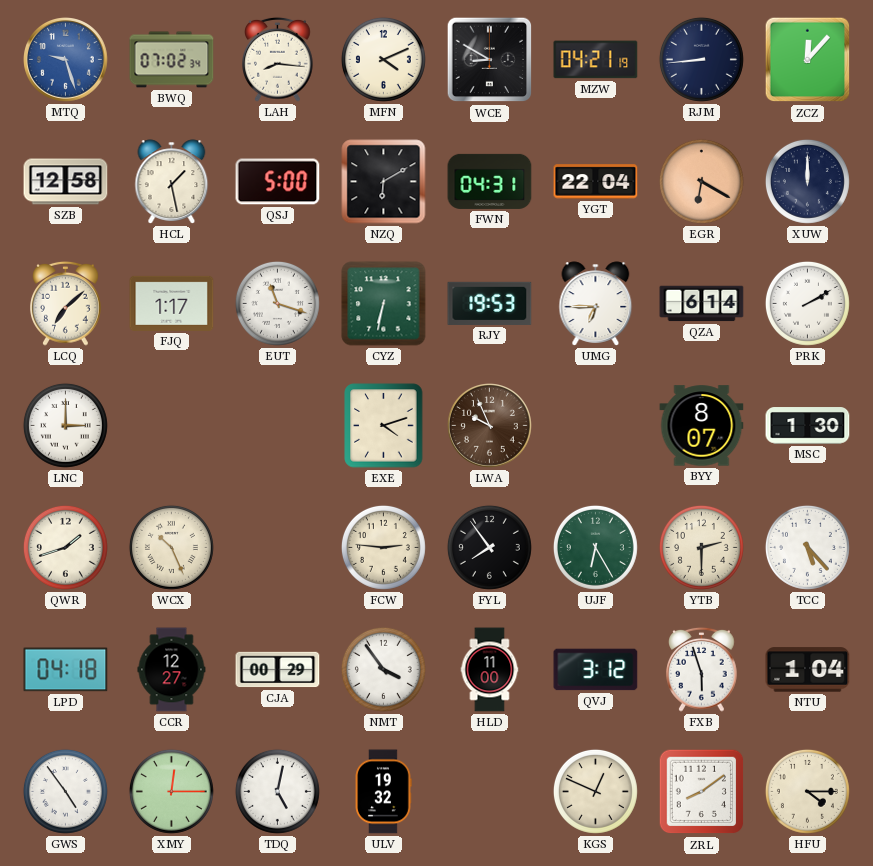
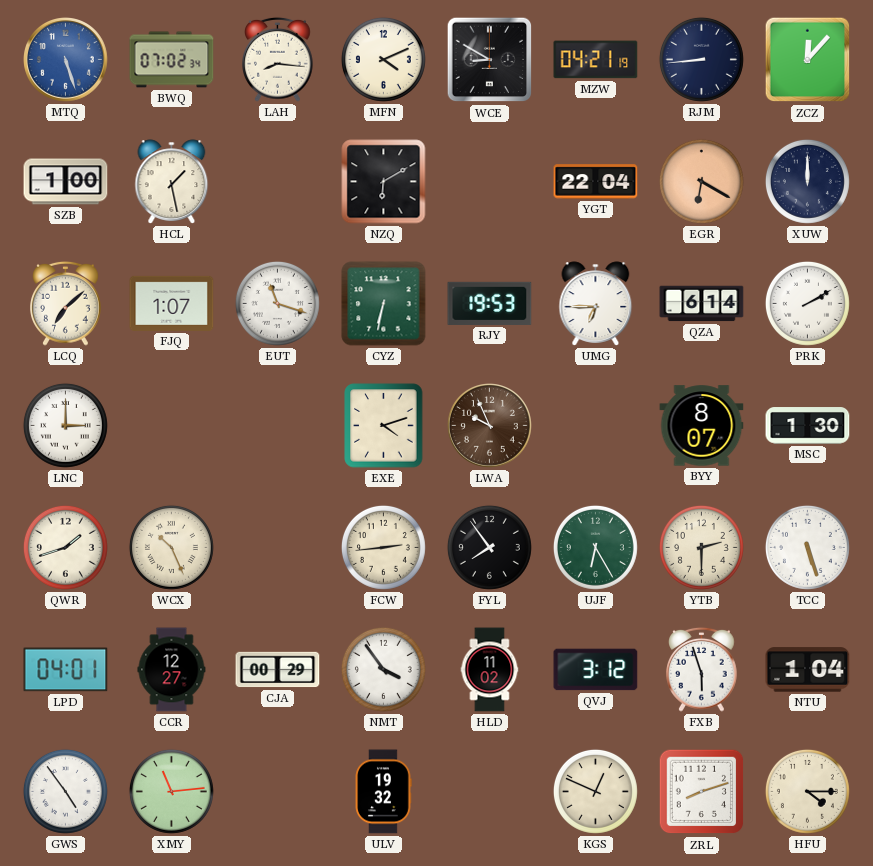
MTQ: 9:27 -> 5:27 (66, 60)
SZB: 12:58 -> 1:00 (66, 182)
QSJ: 5:00 -> none (278, 182)
FWN: 04:31 -> none (490, 181)
FJQ: 1:17 -> 1:07 (172, 303)
FCW: 2:46 -> 2:44 (383, 547)
TCC: 5:23 -> 5:27 (807, 547)
LPD: 04:18 -> 04:01 (66, 670)
HLD: 11:00 -> 11:02 (490, 670)
XMY: 12:15 -> 11:14 (171, 791)
TDQ: 5:02 -> none (277, 791)
ZRL: 8:09 -> 8:12 (702, 792)
